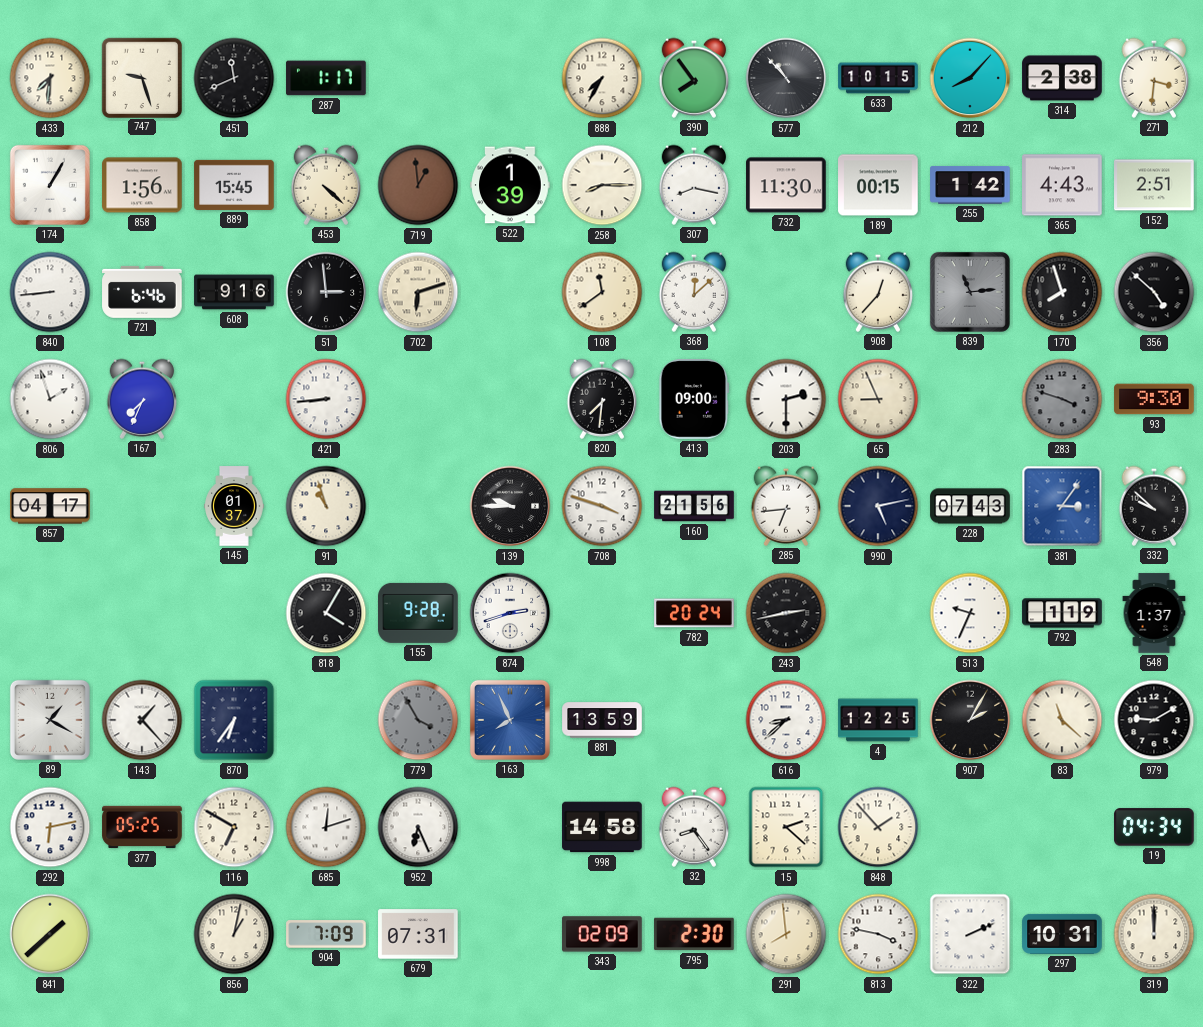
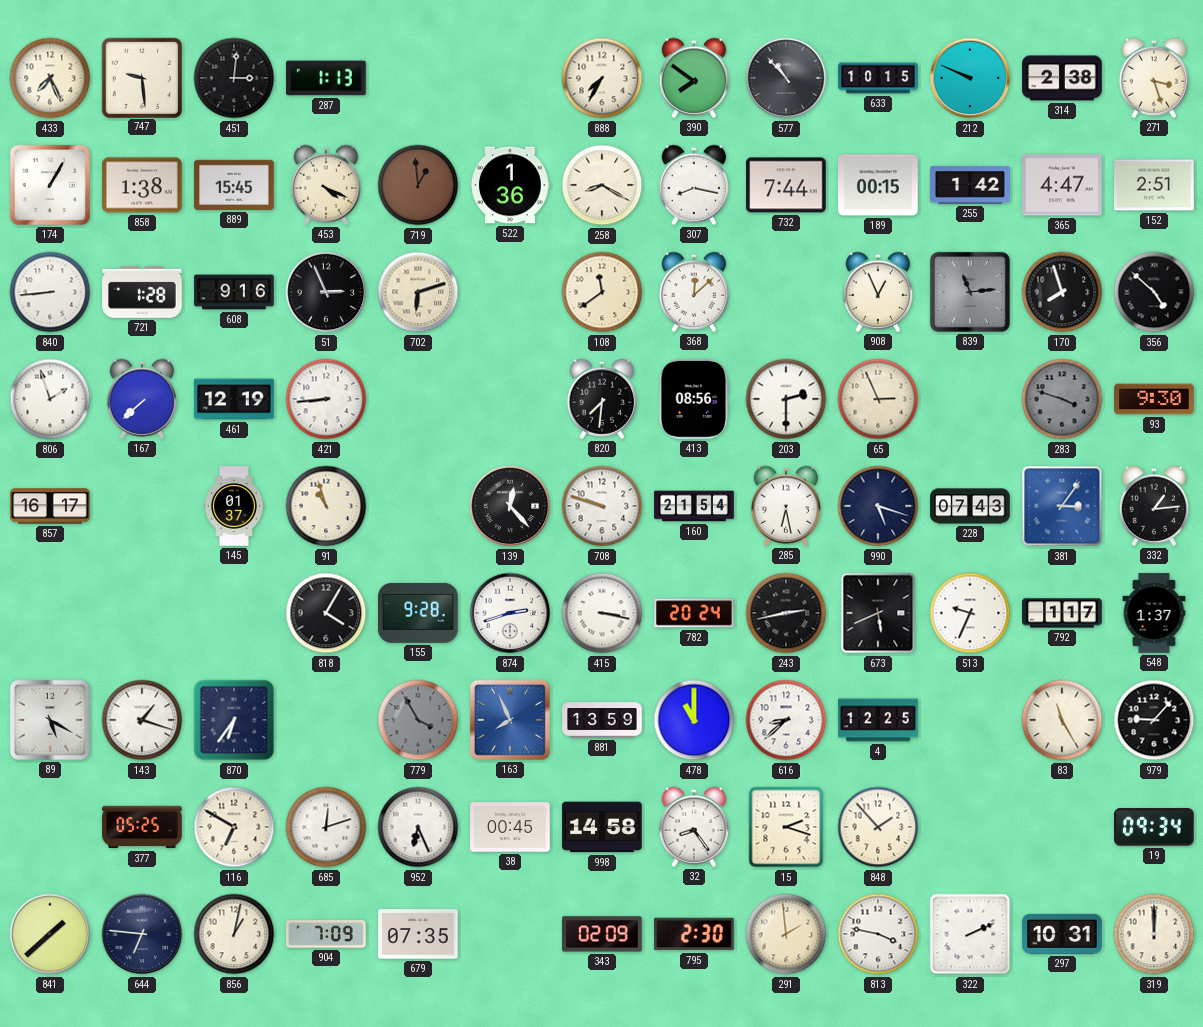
433: 7:31 -> 7:26 (50, 78)
747: 9:27 -> 9:29 (141, 77)
451: 11:41 -> 3:01 (234, 78)
287: 1:17 -> 1:13 (326, 78)
390: 7:54 -> 7:51 (694, 78)
212: 8:07 -> 9:49 (970, 78)
271: 3:31 -> 3:27 (1154, 78)
858: 1:56 -> 1:38 (142, 185)
453: 4:22 -> 4:19 (326, 185)
522: 1:39 -> 1:36 (510, 185)
258: 8:15 -> 8:20 (602, 185)
732: 11:30 -> 7:44 (786, 185)
365: 4:43 -> 4:47 (1062, 185)
721: 6:46 -> 1:28 (142, 292)
51: 2:59 -> 2:56 (326, 292)
908: 12:37 -> 12:56 (878, 292)
167: 7:34 -> 7:38 (142, 399)
461: none -> 12:19 (234, 399)
413: 09:00 -> 08:56 (694, 399)
65: 8:56 -> 2:56 (878, 399)
857: 04:17 -> 16:17 (50, 506)
139: 9:45 -> 12:23 (510, 506)
708: 3:48 -> 9:48 (602, 506)
160: 21:56 -> 21:54 (694, 506)
285: 6:44 -> 6:28 (786, 506)
990: 5:13 -> 5:18 (878, 506)
332: 9:52 -> 1:14 (1154, 506)
415: none -> 3:17 (602, 613)
673: none -> 5:41 (878, 613)
792: 1:19 -> 1:17 (1062, 613)
89: 1:20 -> 5:20 (50, 720)
143: 1:23 -> 1:18 (142, 720)
478: none -> 11:00 (694, 720)
907: 2:05 -> none (970, 720)
83: 11:22 -> 11:25 (1062, 720)
979: 9:10 -> 9:07 (1154, 720)
292: 6:13 -> none (50, 827)
38: none -> 00:45 (510, 827)
15: 2:22 -> 2:18 (786, 827)
19: 04:34 -> 09:34 (1154, 827)
644: none -> 6:46 (142, 934)
679: 07:31 -> 07:35 (418, 934)
291: 7:59 -> 1:59 (786, 934)
